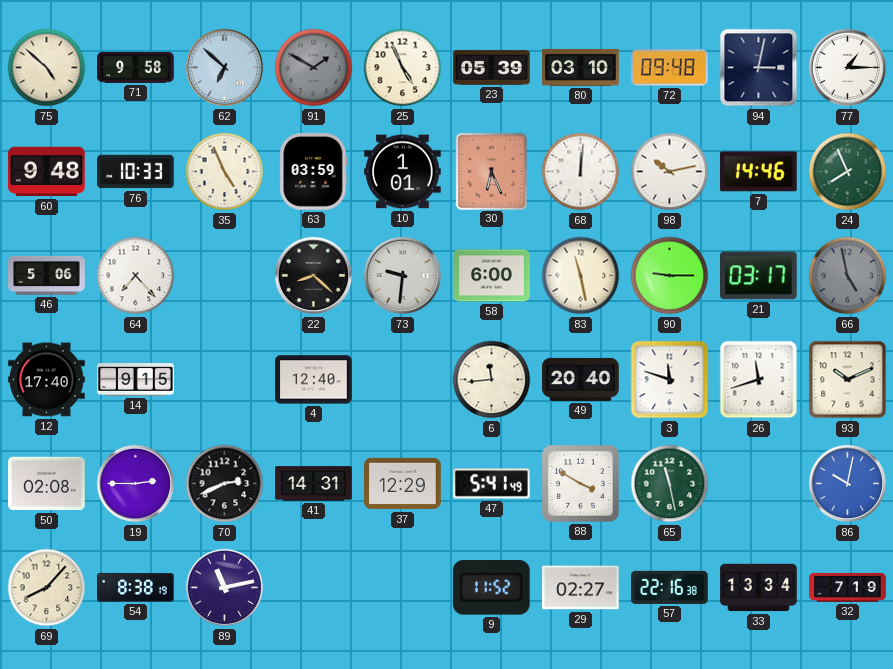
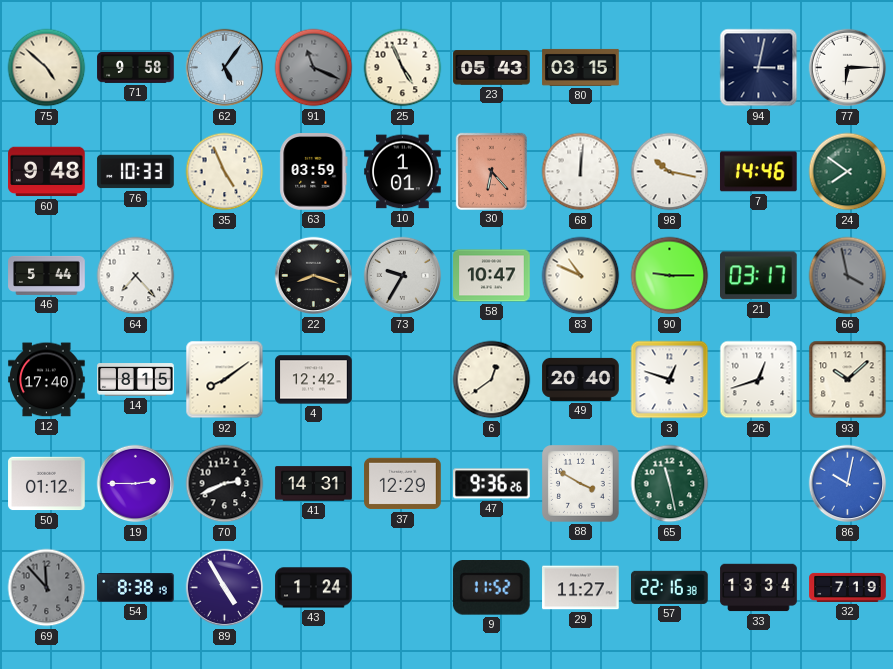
62: 6:52 -> 5:06 (225, 68)
91: 1:50 -> 11:19 (314, 68)
23: 05:39 -> 05:43 (492, 68)
80: 03:10 -> 03:15 (581, 67)
72: 09:48 -> none (670, 68)
77: 1:15 -> 6:15 (848, 68)
30: 6:26 -> 6:23 (491, 171)
98: 10:13 -> 10:17 (670, 172)
24: 7:56 -> 7:51 (848, 172)
46: 5:06 -> 5:44 (47, 275)
22: 8:22 -> 8:18 (314, 276)
73: 9:31 -> 9:35 (403, 276)
58: 6:00 -> 10:47 (492, 276)
83: 11:28 -> 10:49 (581, 276)
66: 4:58 -> 3:58 (848, 276)
14: 9:15 -> 8:15 (136, 380)
92: none -> 8:09 (225, 380)
4: 12:40 -> 12:42 (314, 380)
6: 11:44 -> 12:39 (492, 380)
3: 11:48 -> 12:48 (670, 380)
26: 11:42 -> 12:42 (759, 380)
93: 10:11 -> 10:08 (848, 380)
50: 02:08 -> 01:12 (47, 484)
47: 5:41 -> 9:36 (492, 484)
69: 8:07 -> 11:53 (47, 588)
69 dial: cream -> grey (47, 588)
89: 11:13 -> 4:55 (225, 588)
43: none -> 1:24 (314, 588)
29: 02:27 -> 11:27 (581, 588)
